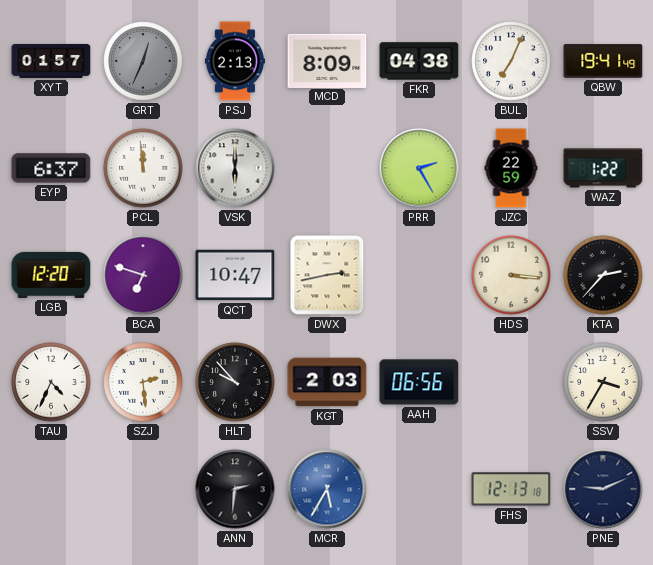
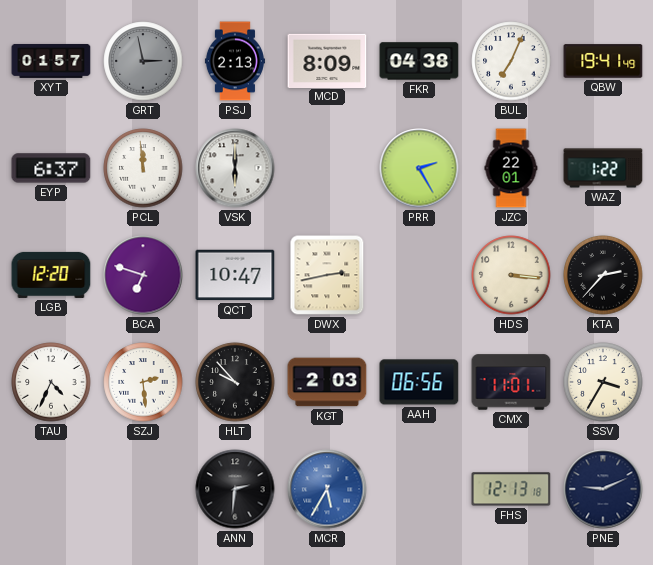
GRT: 12:34 -> 2:58 (143, 61)
JZC: 22:59 -> 22:01 (511, 168)
CMX: none -> 11:01 (511, 382)
